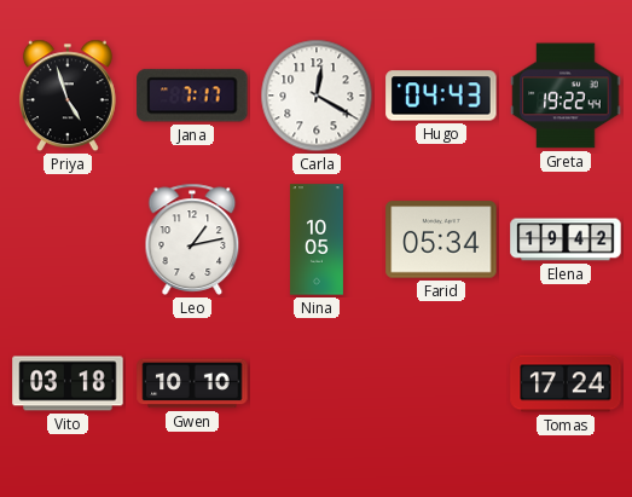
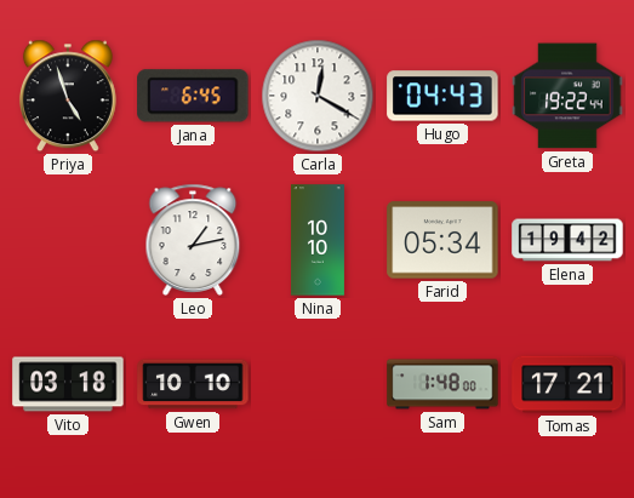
Jana: 7:17 -> 6:45 (193, 96)
Nina: 10:05 -> 10:10 (318, 240)
Sam: none -> 1:48 (442, 384)
Tomas: 17:24 -> 17:21 (567, 384)
